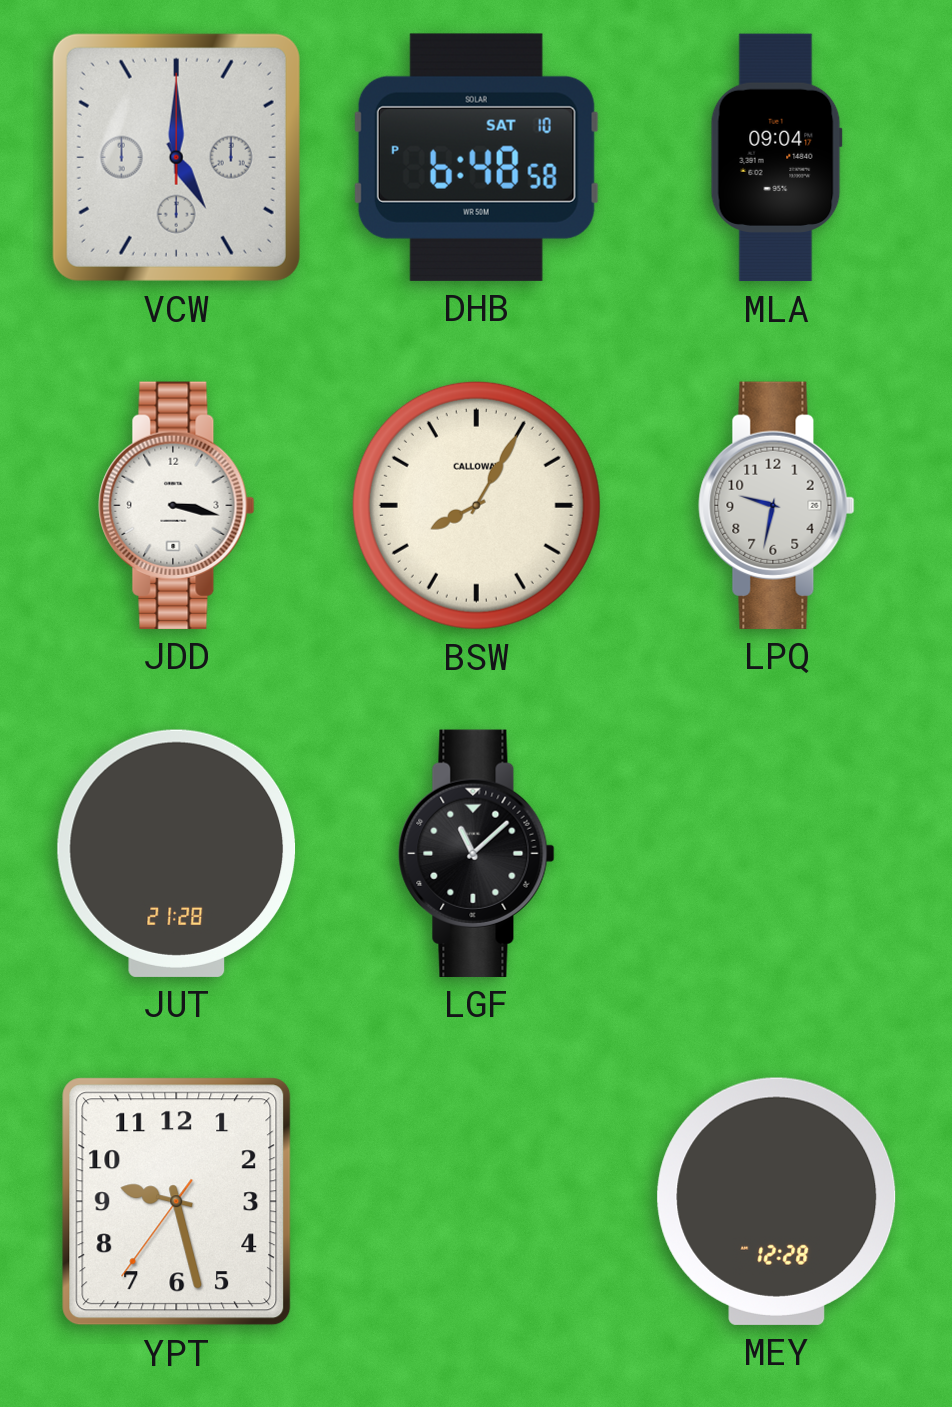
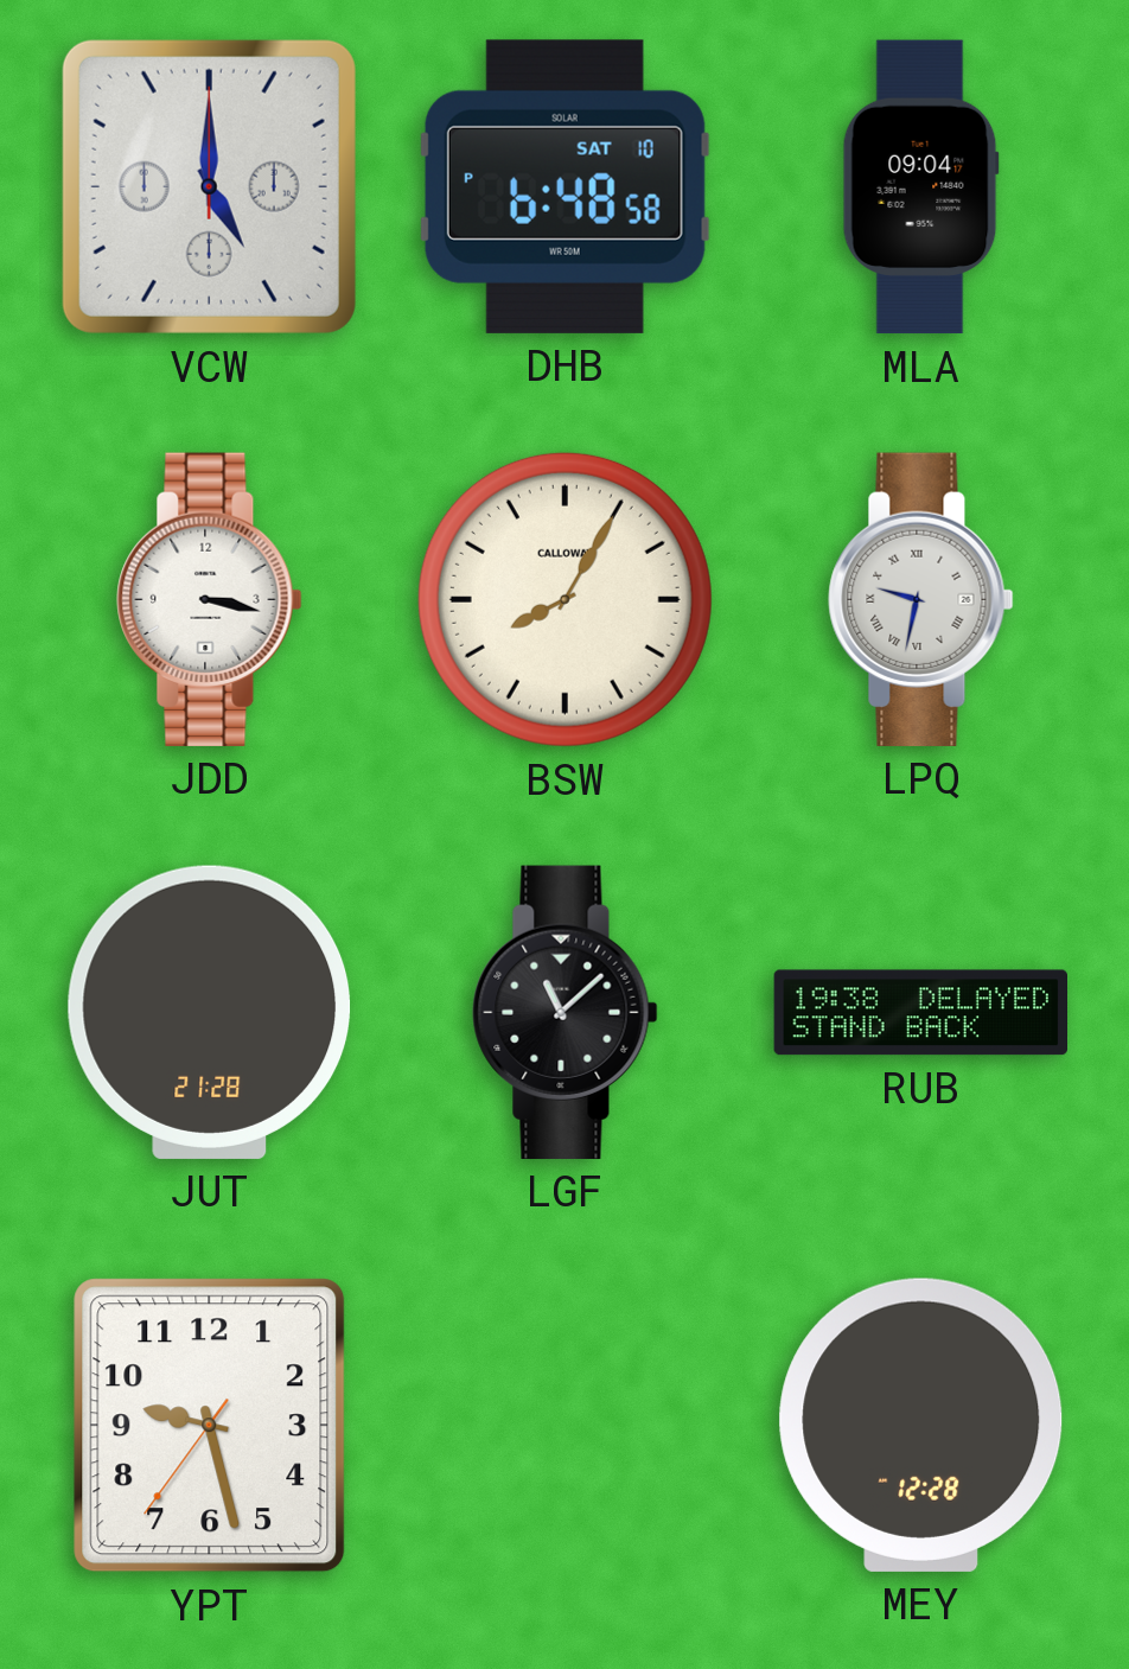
LPQ numerals: Arabic -> Roman (921, 599)
RUB: none -> 19:38 (920, 1013)
